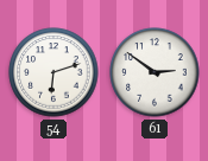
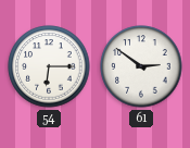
54: 6:12 -> 6:15 (49, 66)
